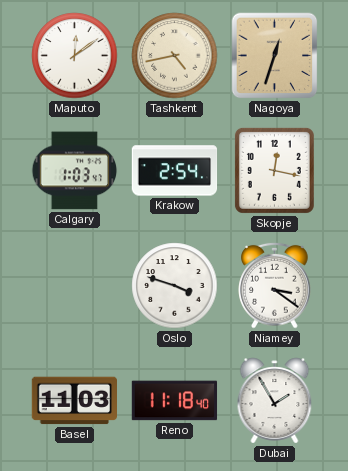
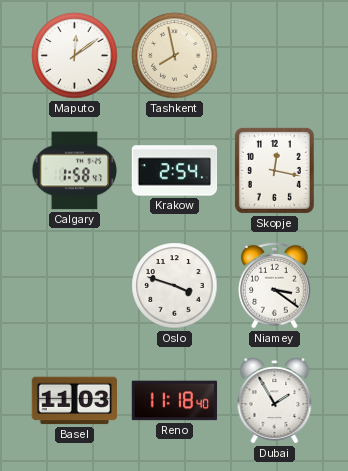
Tashkent: 4:43 -> 7:58 (175, 56)
Nagoya: 12:33 -> none (275, 56)
Calgary: 1:03 -> 1:58 (75, 171)
